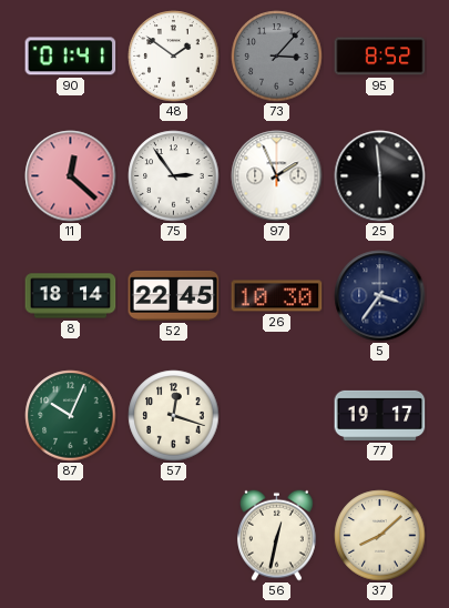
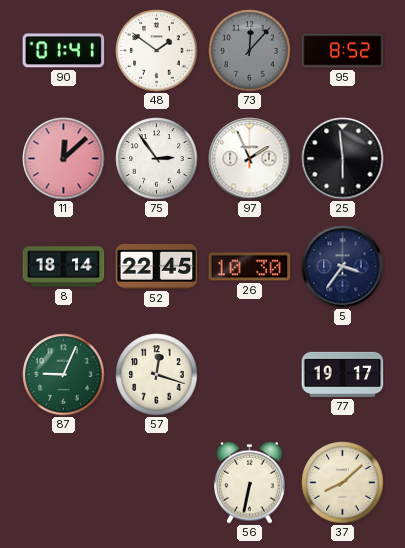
73: 3:07 -> 12:07 (250, 51)
11: 12:22 -> 12:08 (64, 159)
87: 10:04 -> 9:04 (64, 375)
56: 12:32 -> 6:32 (250, 482)
